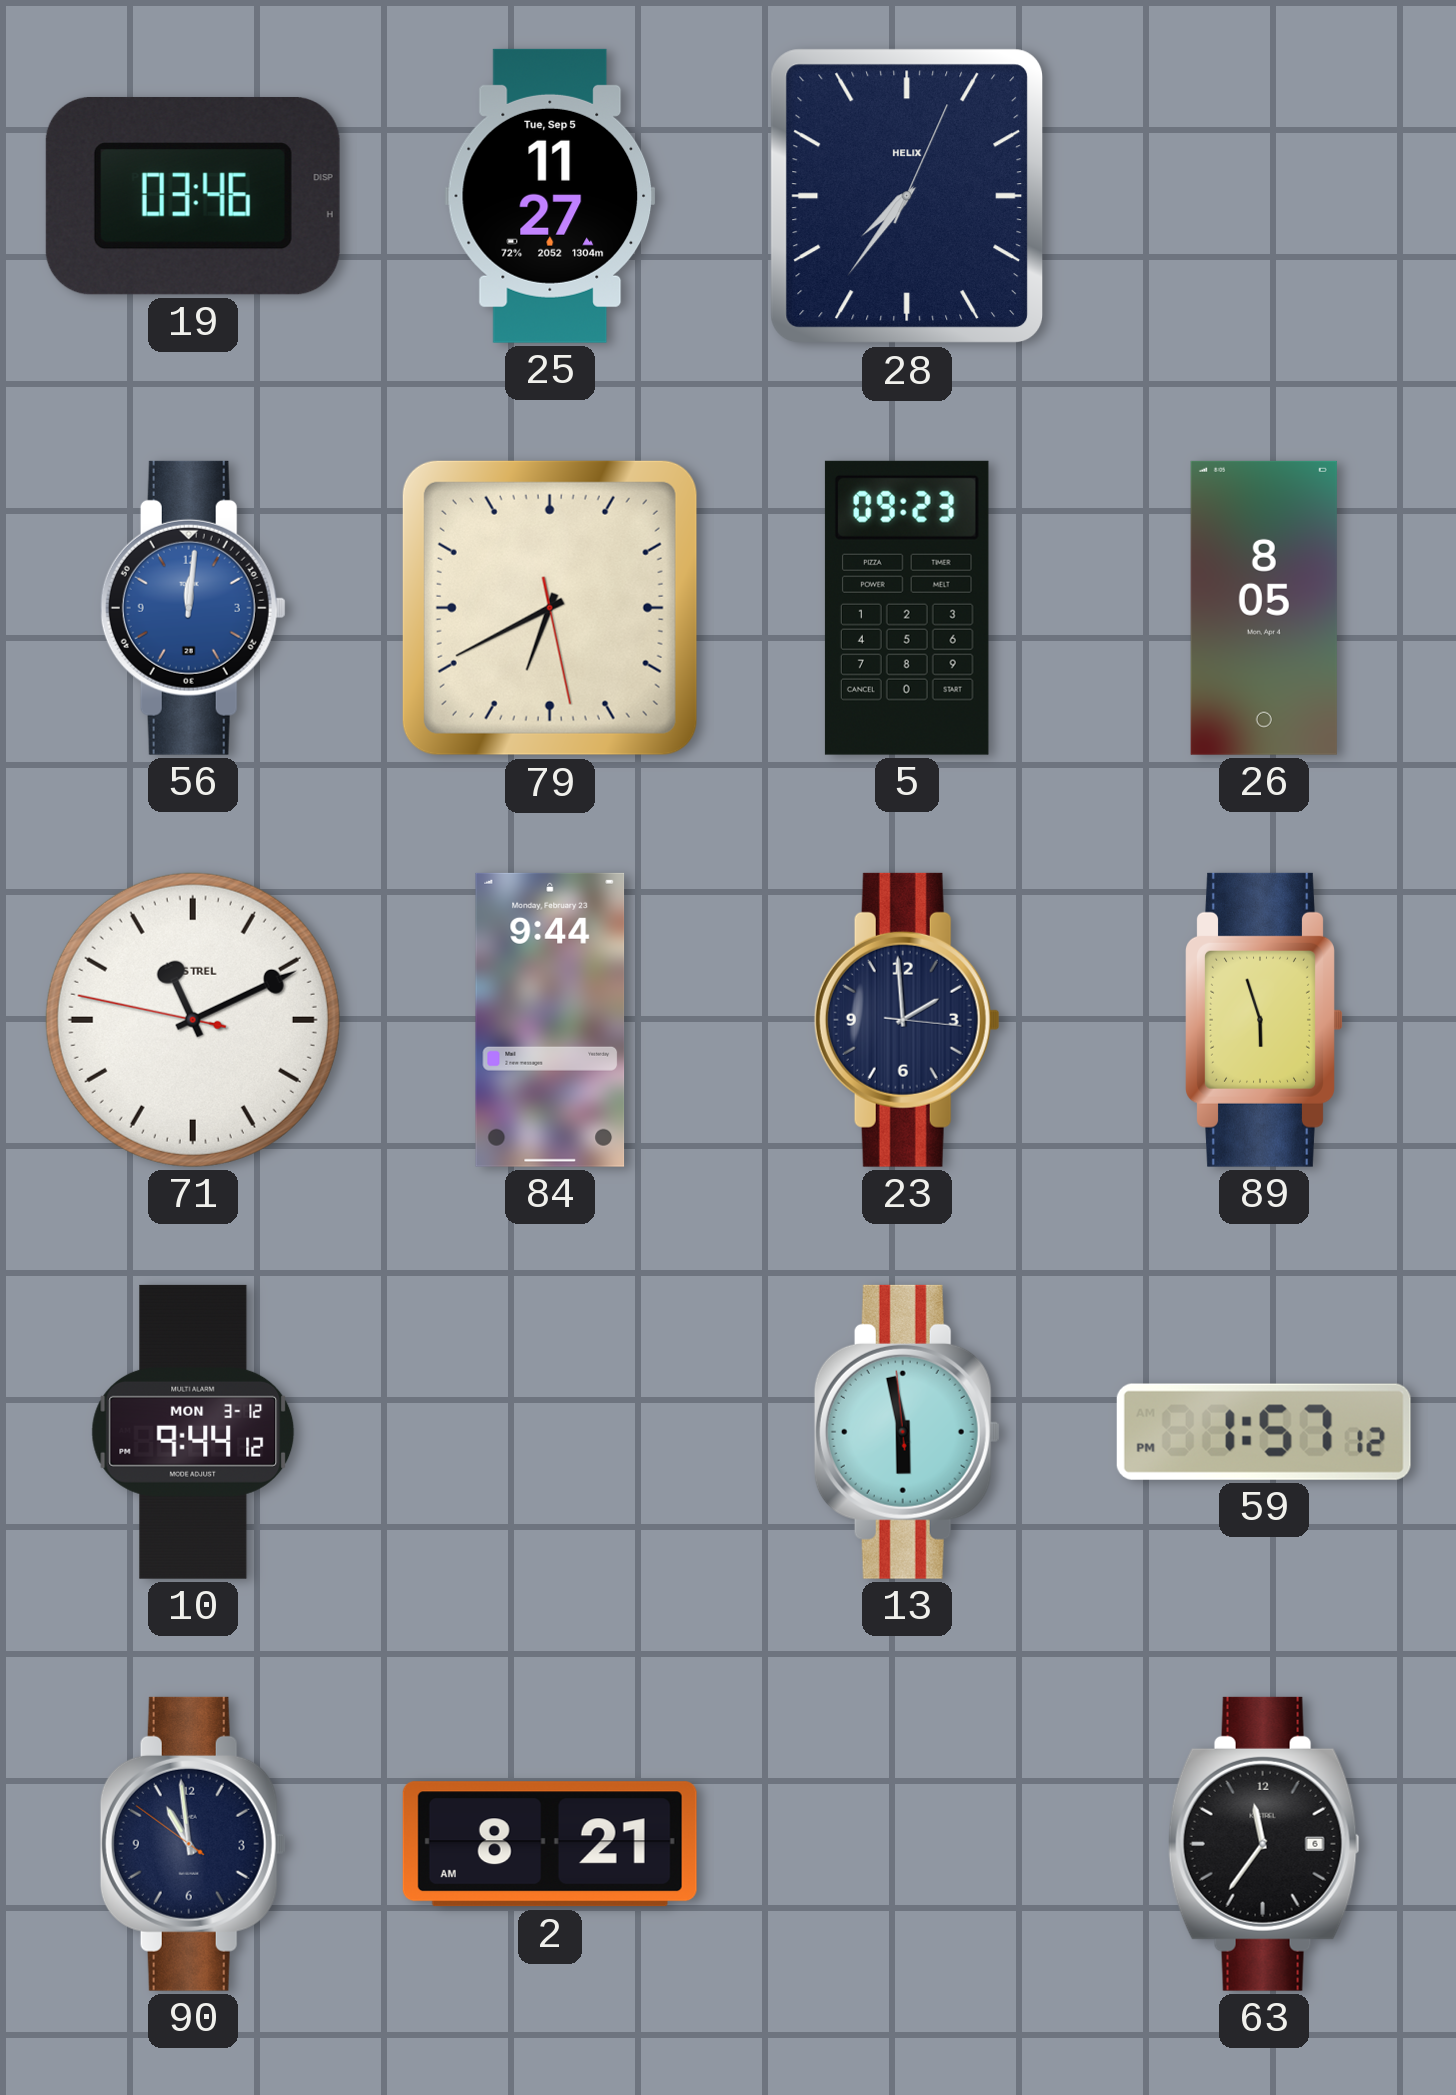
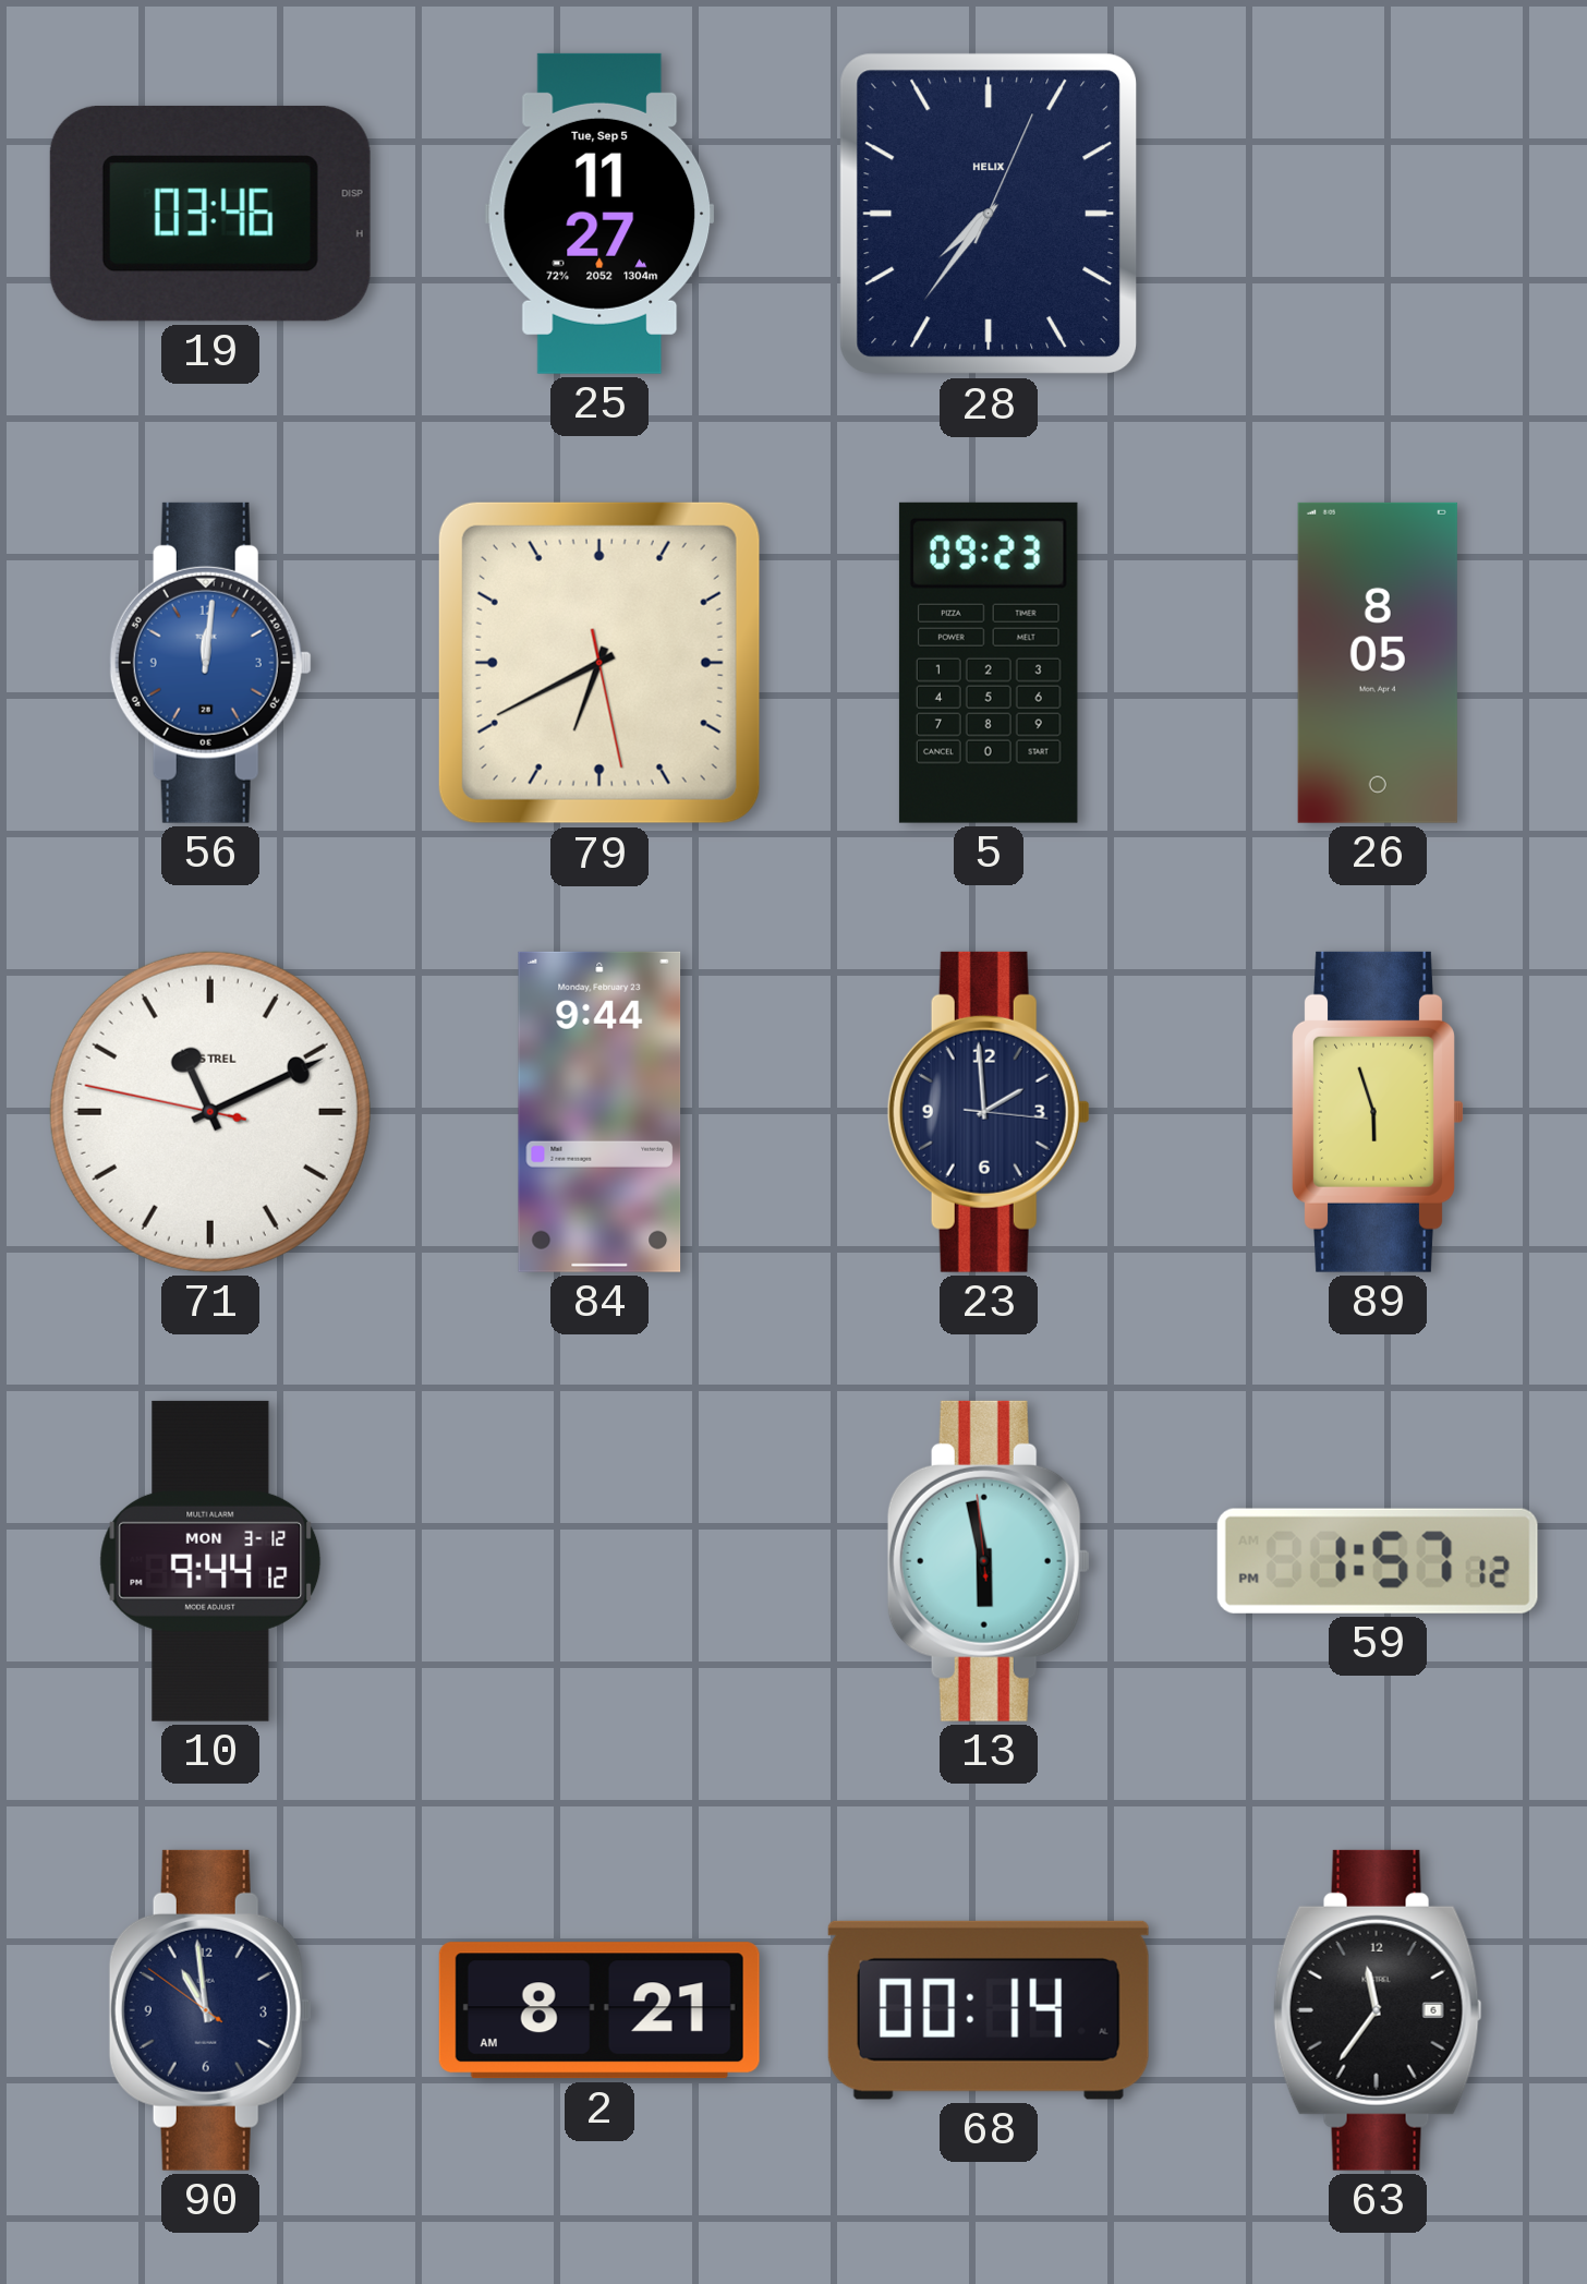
68: none -> 00:14 (989, 2010)
